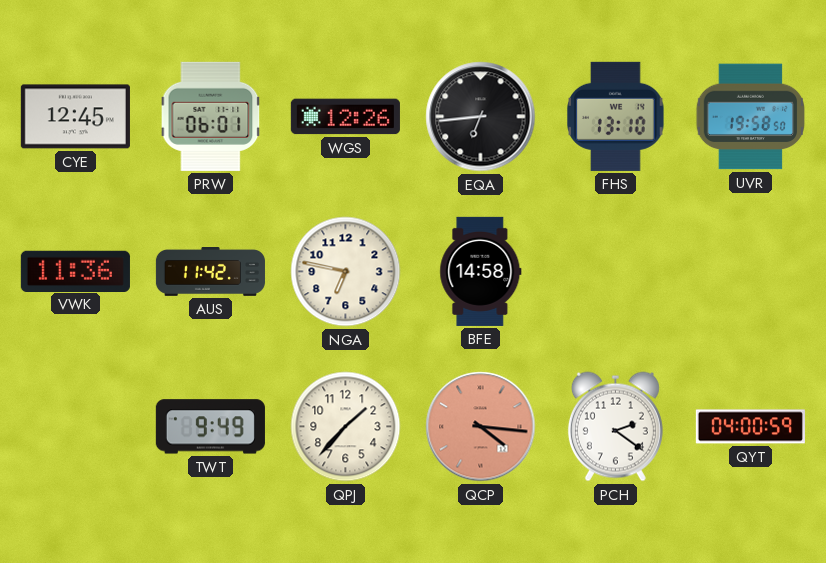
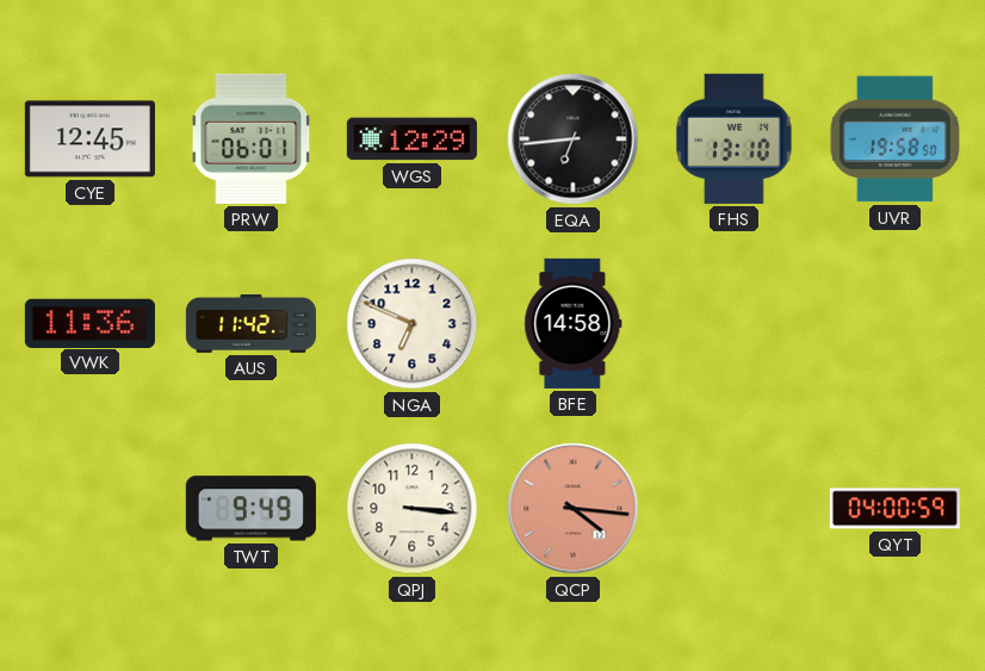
WGS: 12:26 -> 12:29 (411, 139)
NGA: 6:47 -> 6:49 (413, 324)
QPJ: 1:37 -> 3:16 (413, 509)
PCH: 2:21 -> none (615, 427)
